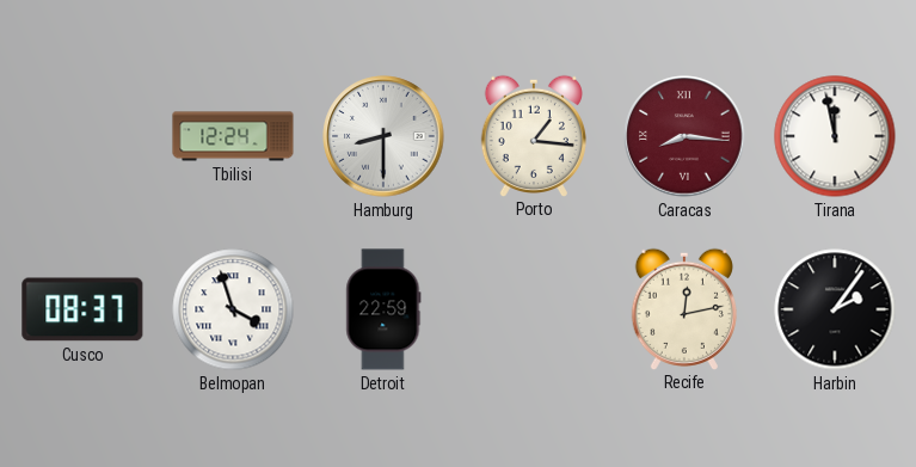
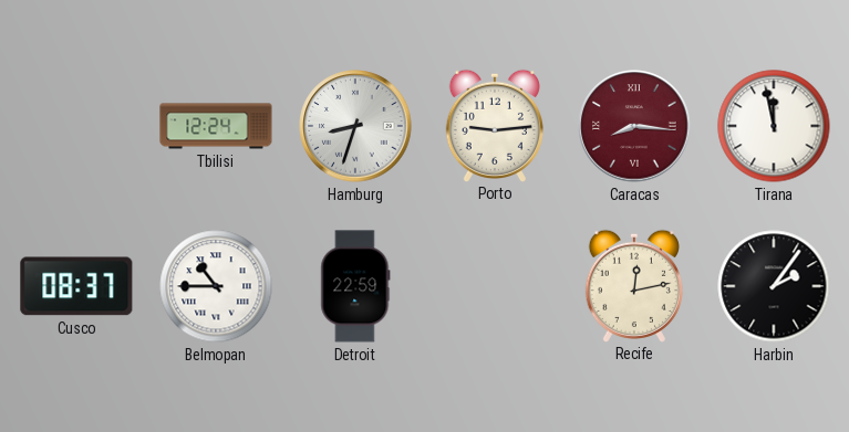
Hamburg: 8:30 -> 8:33 (355, 126)
Porto: 1:16 -> 9:14 (494, 125)
Belmopan: 3:57 -> 10:45 (216, 286)
